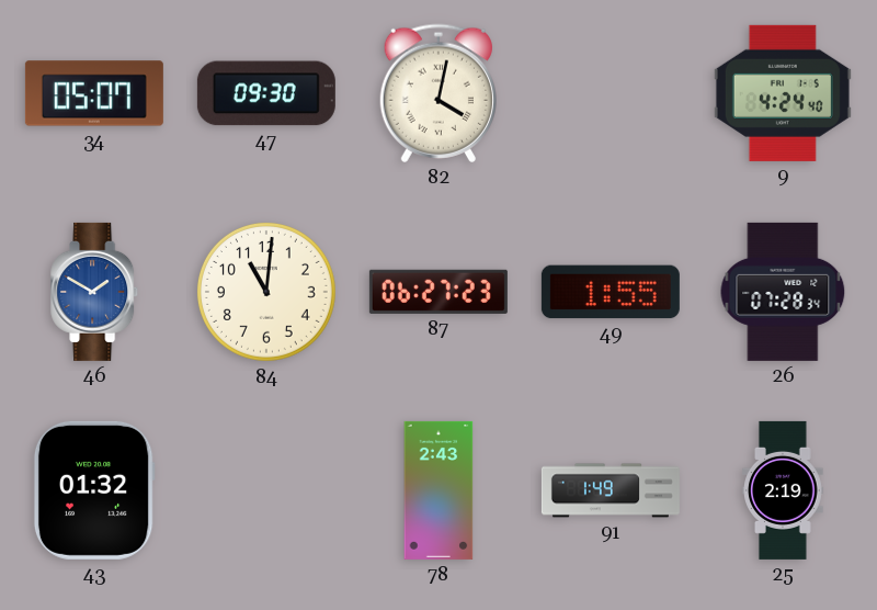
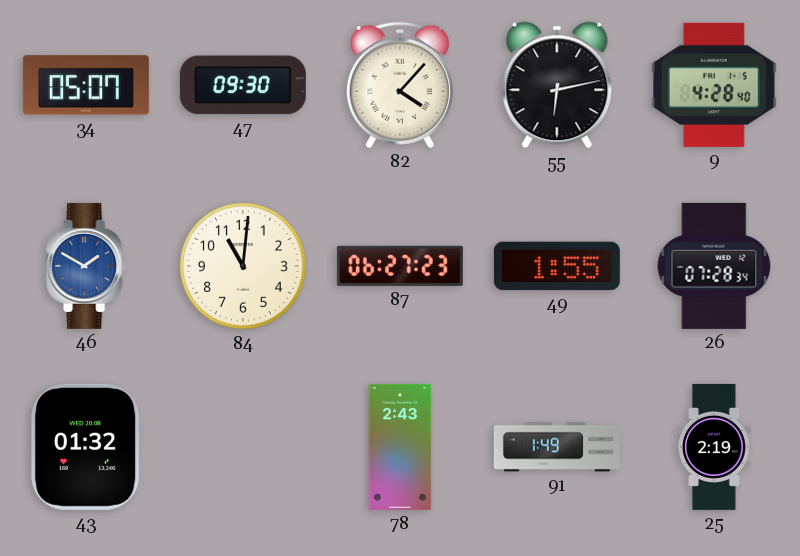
82: 4:02 -> 4:07 (399, 85)
55: none -> 6:13 (557, 85)
9: 4:24 -> 4:28 (714, 85)
